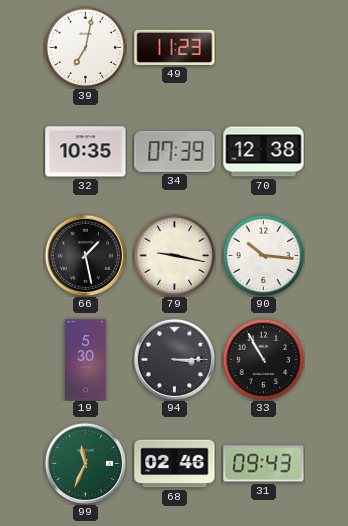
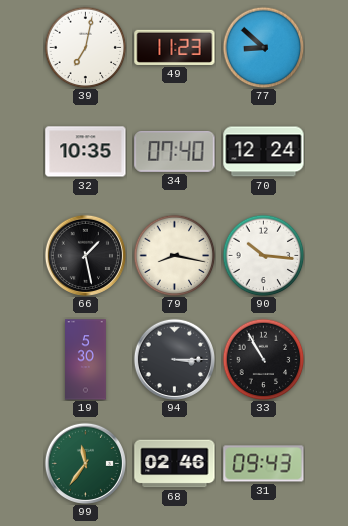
77: none -> 8:52 (263, 47)
34: 07:39 -> 07:40 (175, 152)
70: 12:38 -> 12:24 (264, 152)
79: 9:17 -> 8:17 (174, 255)
99: 11:34 -> 11:36 (85, 463)
